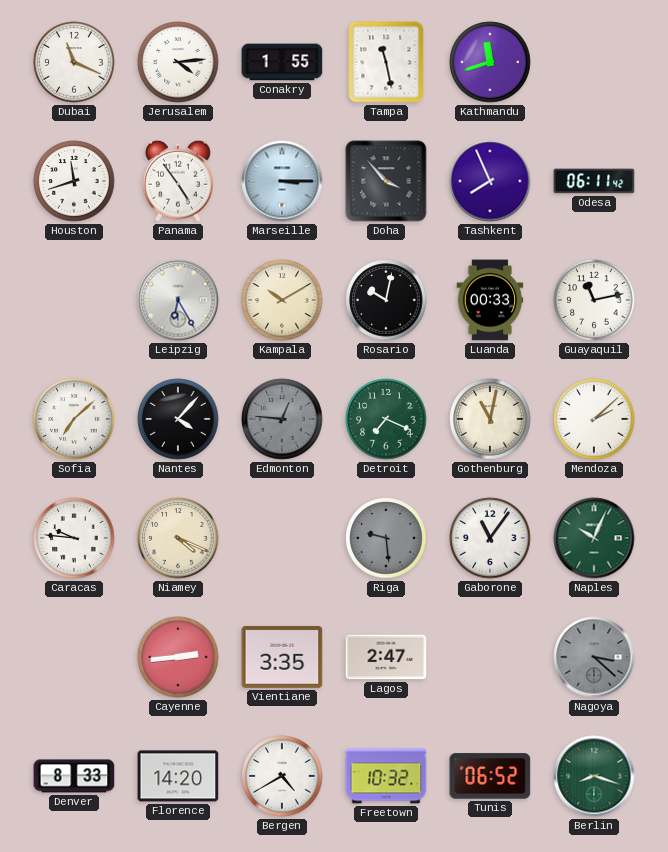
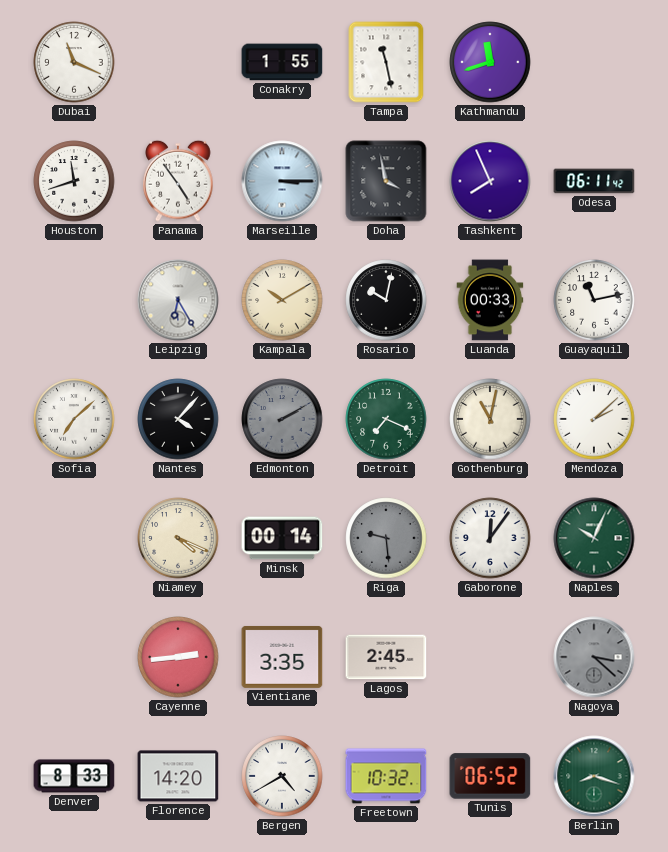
Jerusalem: 4:14 -> none (178, 62)
Doha: 3:53 -> 3:58 (386, 181)
Edmonton: 12:46 -> 2:10 (282, 419)
Caracas: 9:46 -> none (74, 538)
Minsk: none -> 00:14 (282, 538)
Gaborone: 11:06 -> 12:06 (490, 538)
Lagos: 2:47 -> 2:45 (386, 657)
